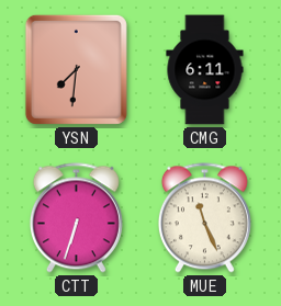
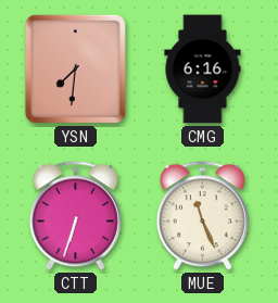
CMG: 6:11 -> 6:16 (203, 70)
